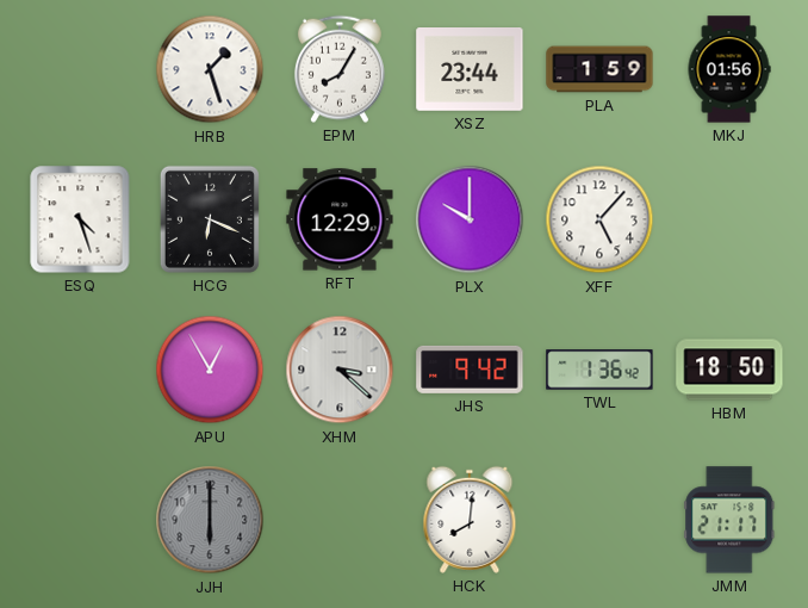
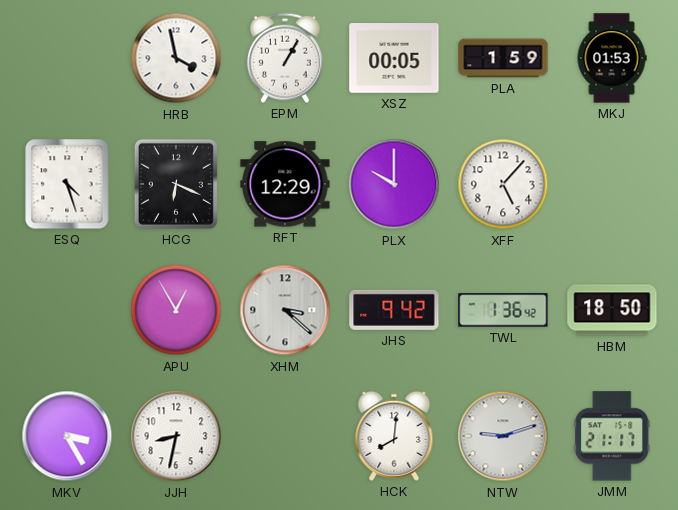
HRB: 1:27 -> 3:58 (176, 58)
EPM: 8:05 -> 1:05 (285, 58)
XSZ: 23:44 -> 00:05 (394, 59)
MKJ: 01:56 -> 01:53 (612, 58)
MKV: none -> 3:25 (67, 436)
JJH: 6:00 -> 8:32 (176, 436)
JJH dial: grey -> white (176, 436)
NTW: none -> 9:12 (503, 436)
